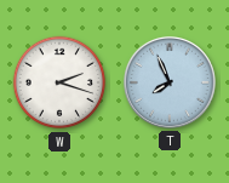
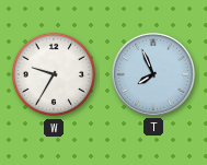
W: 2:18 -> 9:35 (54, 74)
